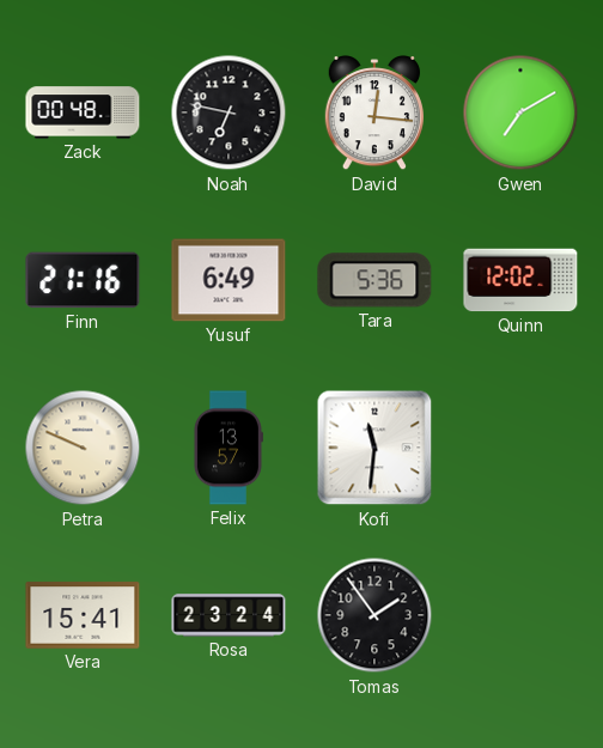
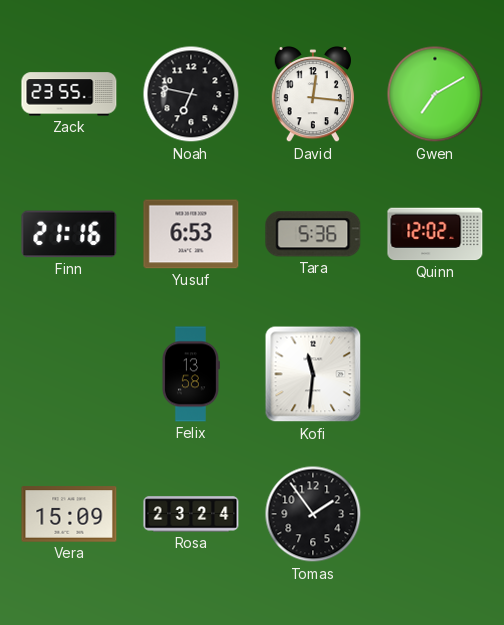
Zack: 00:48 -> 23:55 (69, 94)
Yusuf: 6:49 -> 6:53 (191, 234)
Petra: 9:49 -> none (83, 448)
Felix: 13:57 -> 13:58 (190, 374)
Vera: 15:41 -> 15:09 (69, 514)
